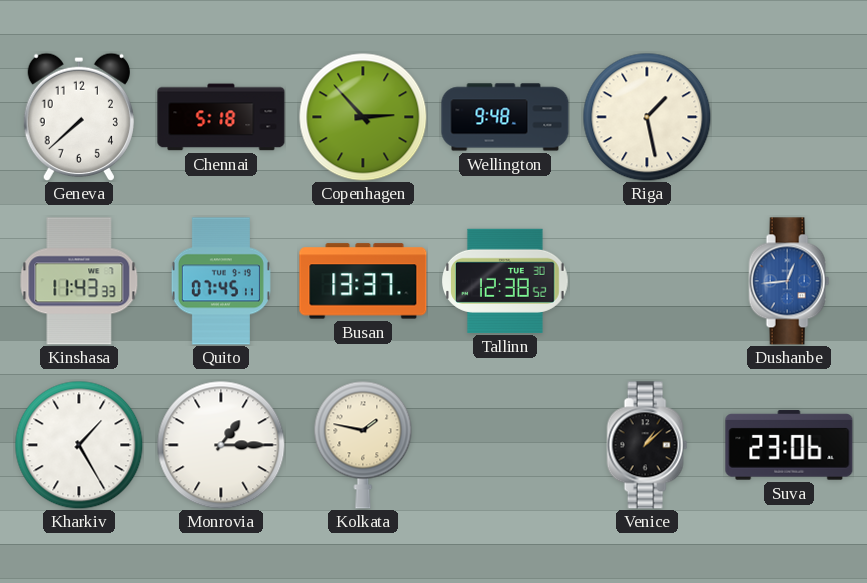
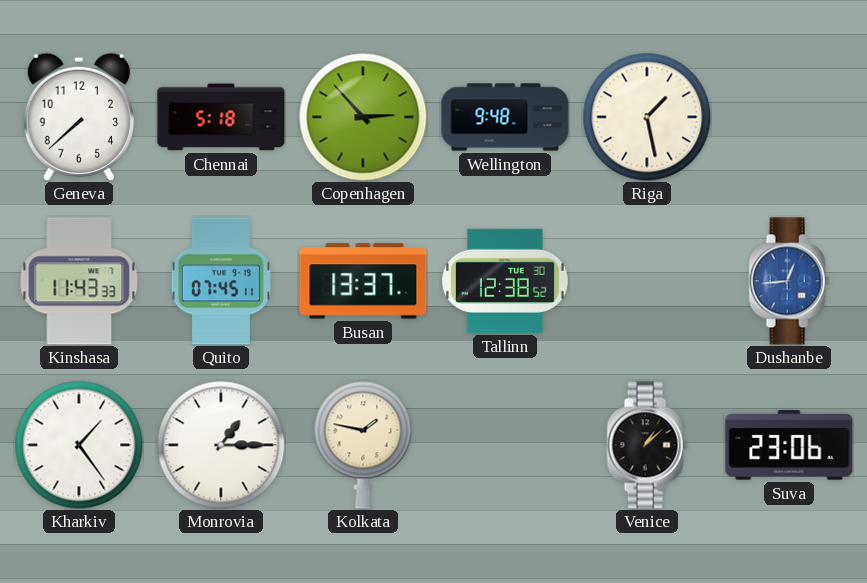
Kharkiv: 1:25 -> 1:24 (79, 445)
